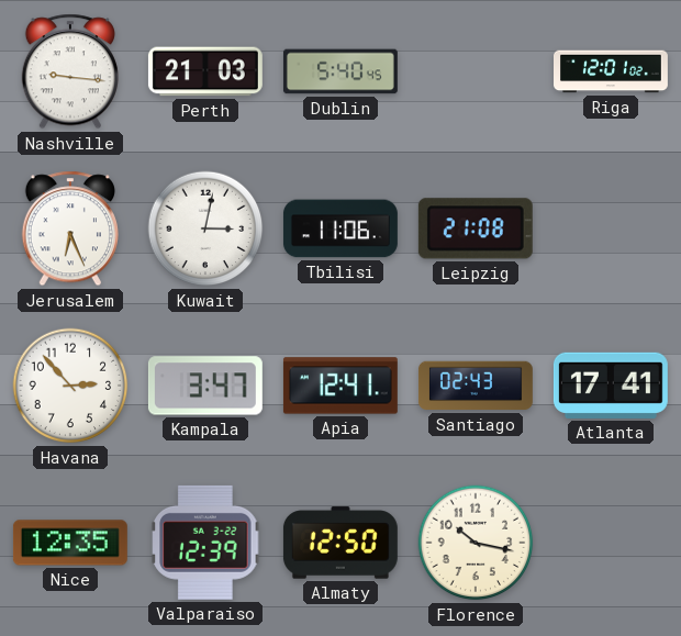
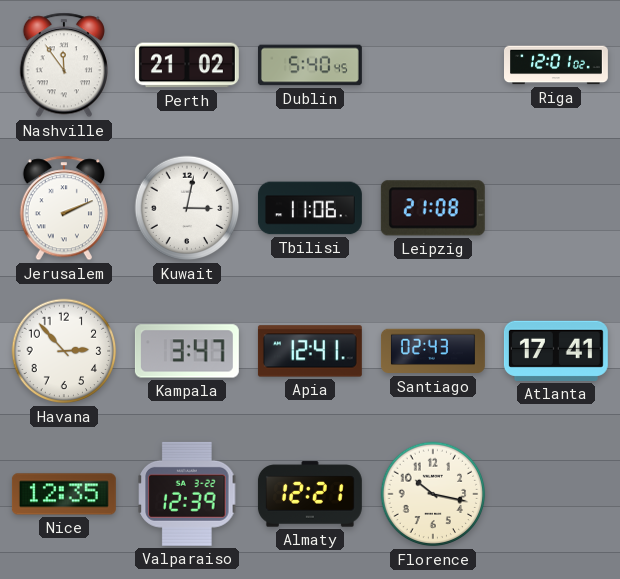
Nashville: 9:16 -> 11:54 (64, 65)
Perth: 21:03 -> 21:02 (187, 65)
Jerusalem: 6:26 -> 2:11 (64, 208)
Almaty: 12:50 -> 12:21 (310, 494)
